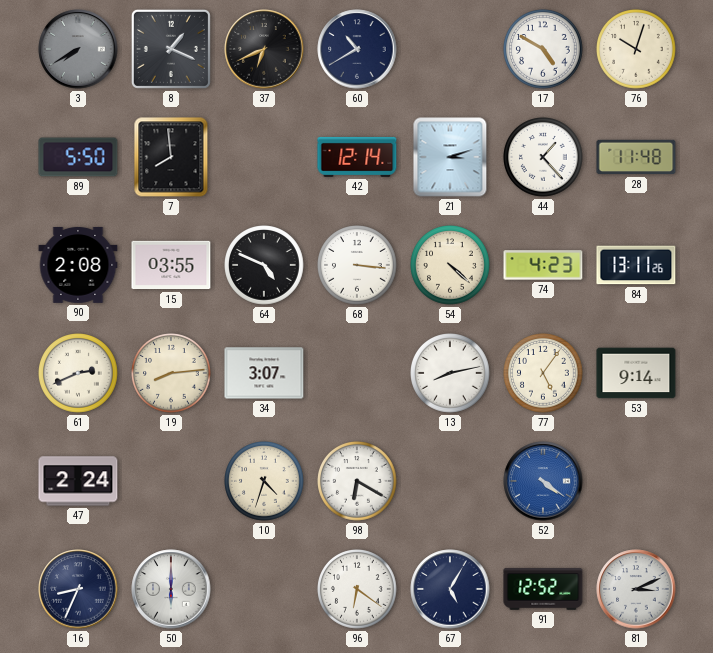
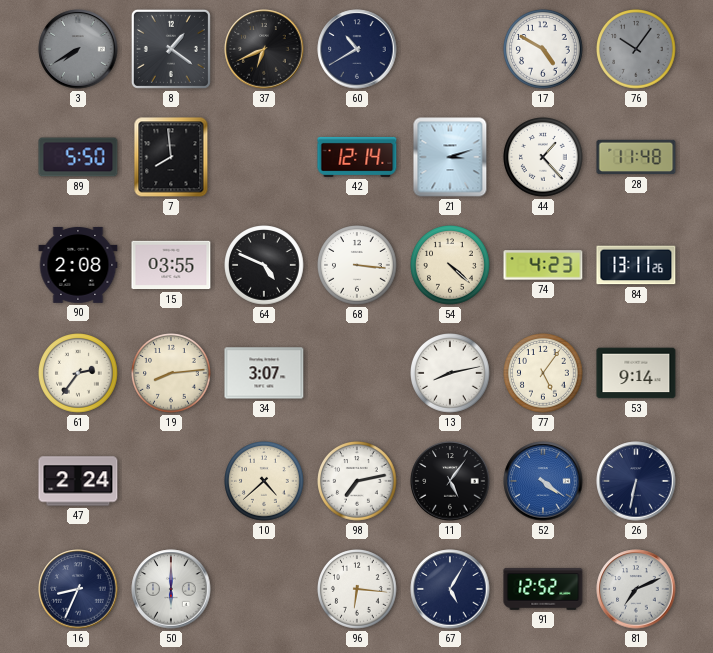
8: 1:19 -> 1:21 (171, 49)
76: 10:03 -> 10:06 (637, 50)
76 dial: cream -> grey (637, 50)
61: 2:41 -> 2:36 (79, 374)
10: 4:33 -> 4:38 (265, 482)
98: 6:20 -> 7:13 (358, 482)
11: none -> 5:06 (450, 481)
26: none -> 6:32 (636, 481)
96: 6:21 -> 6:16 (358, 590)
81: 3:11 -> 7:11 (636, 589)
